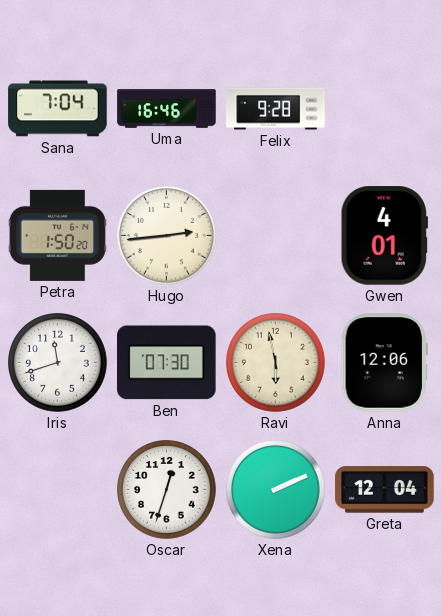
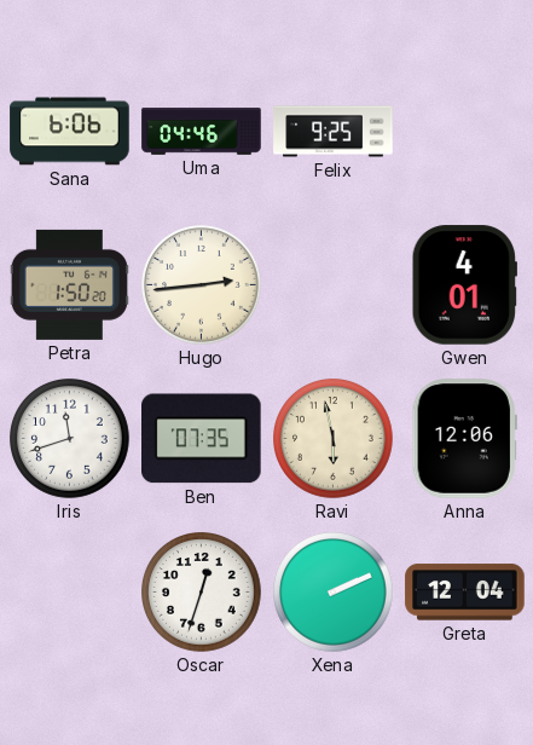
Sana: 7:04 -> 6:06 (70, 132)
Uma: 16:46 -> 04:46 (202, 132)
Felix: 9:28 -> 9:25 (334, 132)
Ben: 07:30 -> 07:35 (202, 439)
